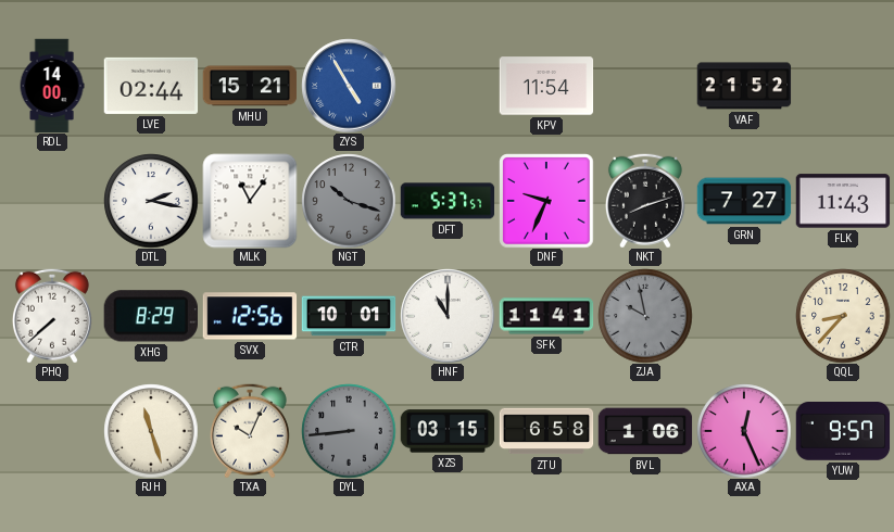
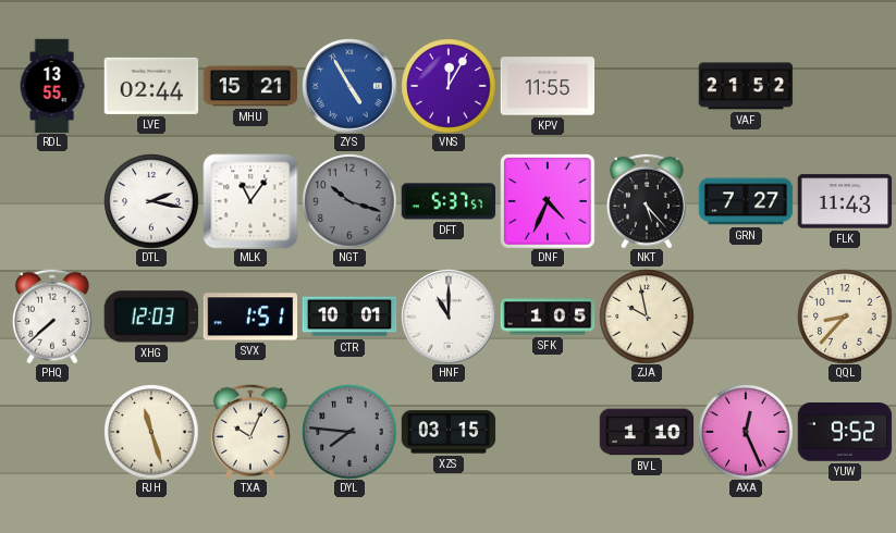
RDL: 14:00 -> 13:55 (52, 86)
VNS: none -> 12:05 (449, 86)
KPV: 11:54 -> 11:55 (548, 86)
DNF: 9:34 -> 4:34 (548, 201)
NKT: 8:12 -> 5:23 (647, 201)
XHG: 8:29 -> 12:03 (151, 317)
SVX: 12:56 -> 1:51 (250, 317)
SFK: 11:41 -> 1:05 (548, 317)
ZJA dial: grey -> cream (647, 317)
DYL: 8:44 -> 7:46 (349, 432)
ZTU: 6:58 -> none (546, 431)
BVL: 1:06 -> 1:10 (647, 432)
YUW: 9:57 -> 9:52 (845, 432)
